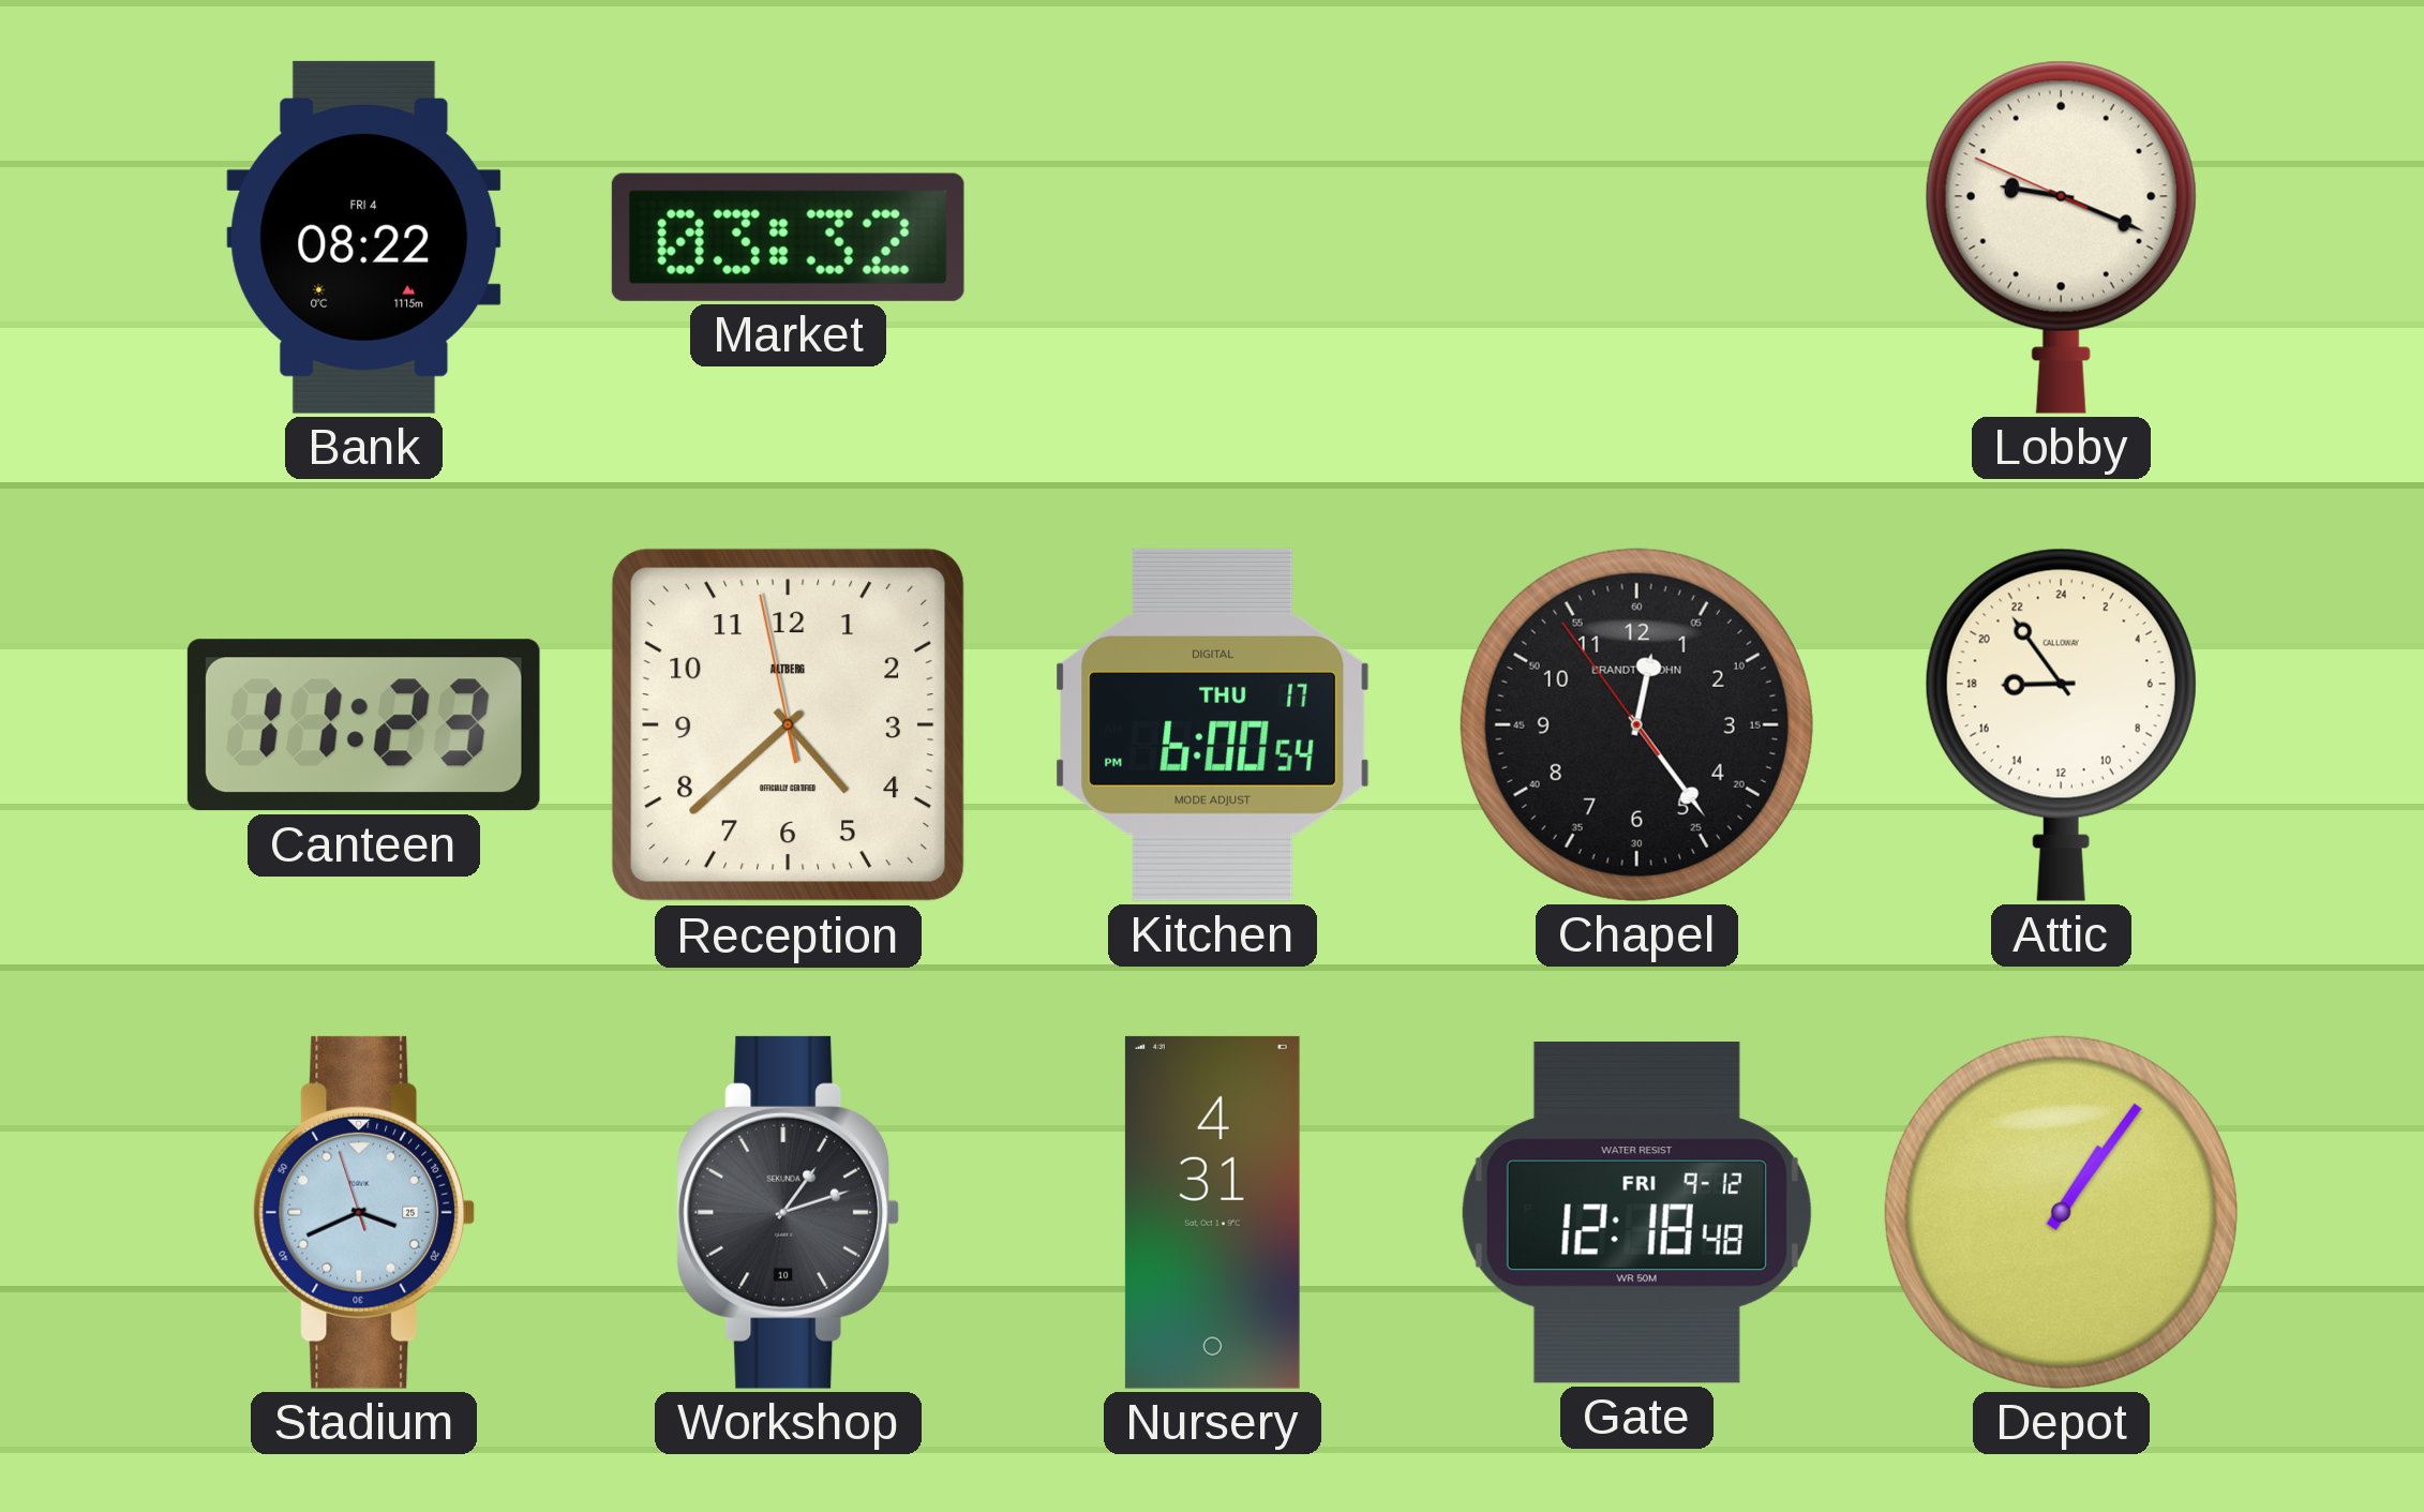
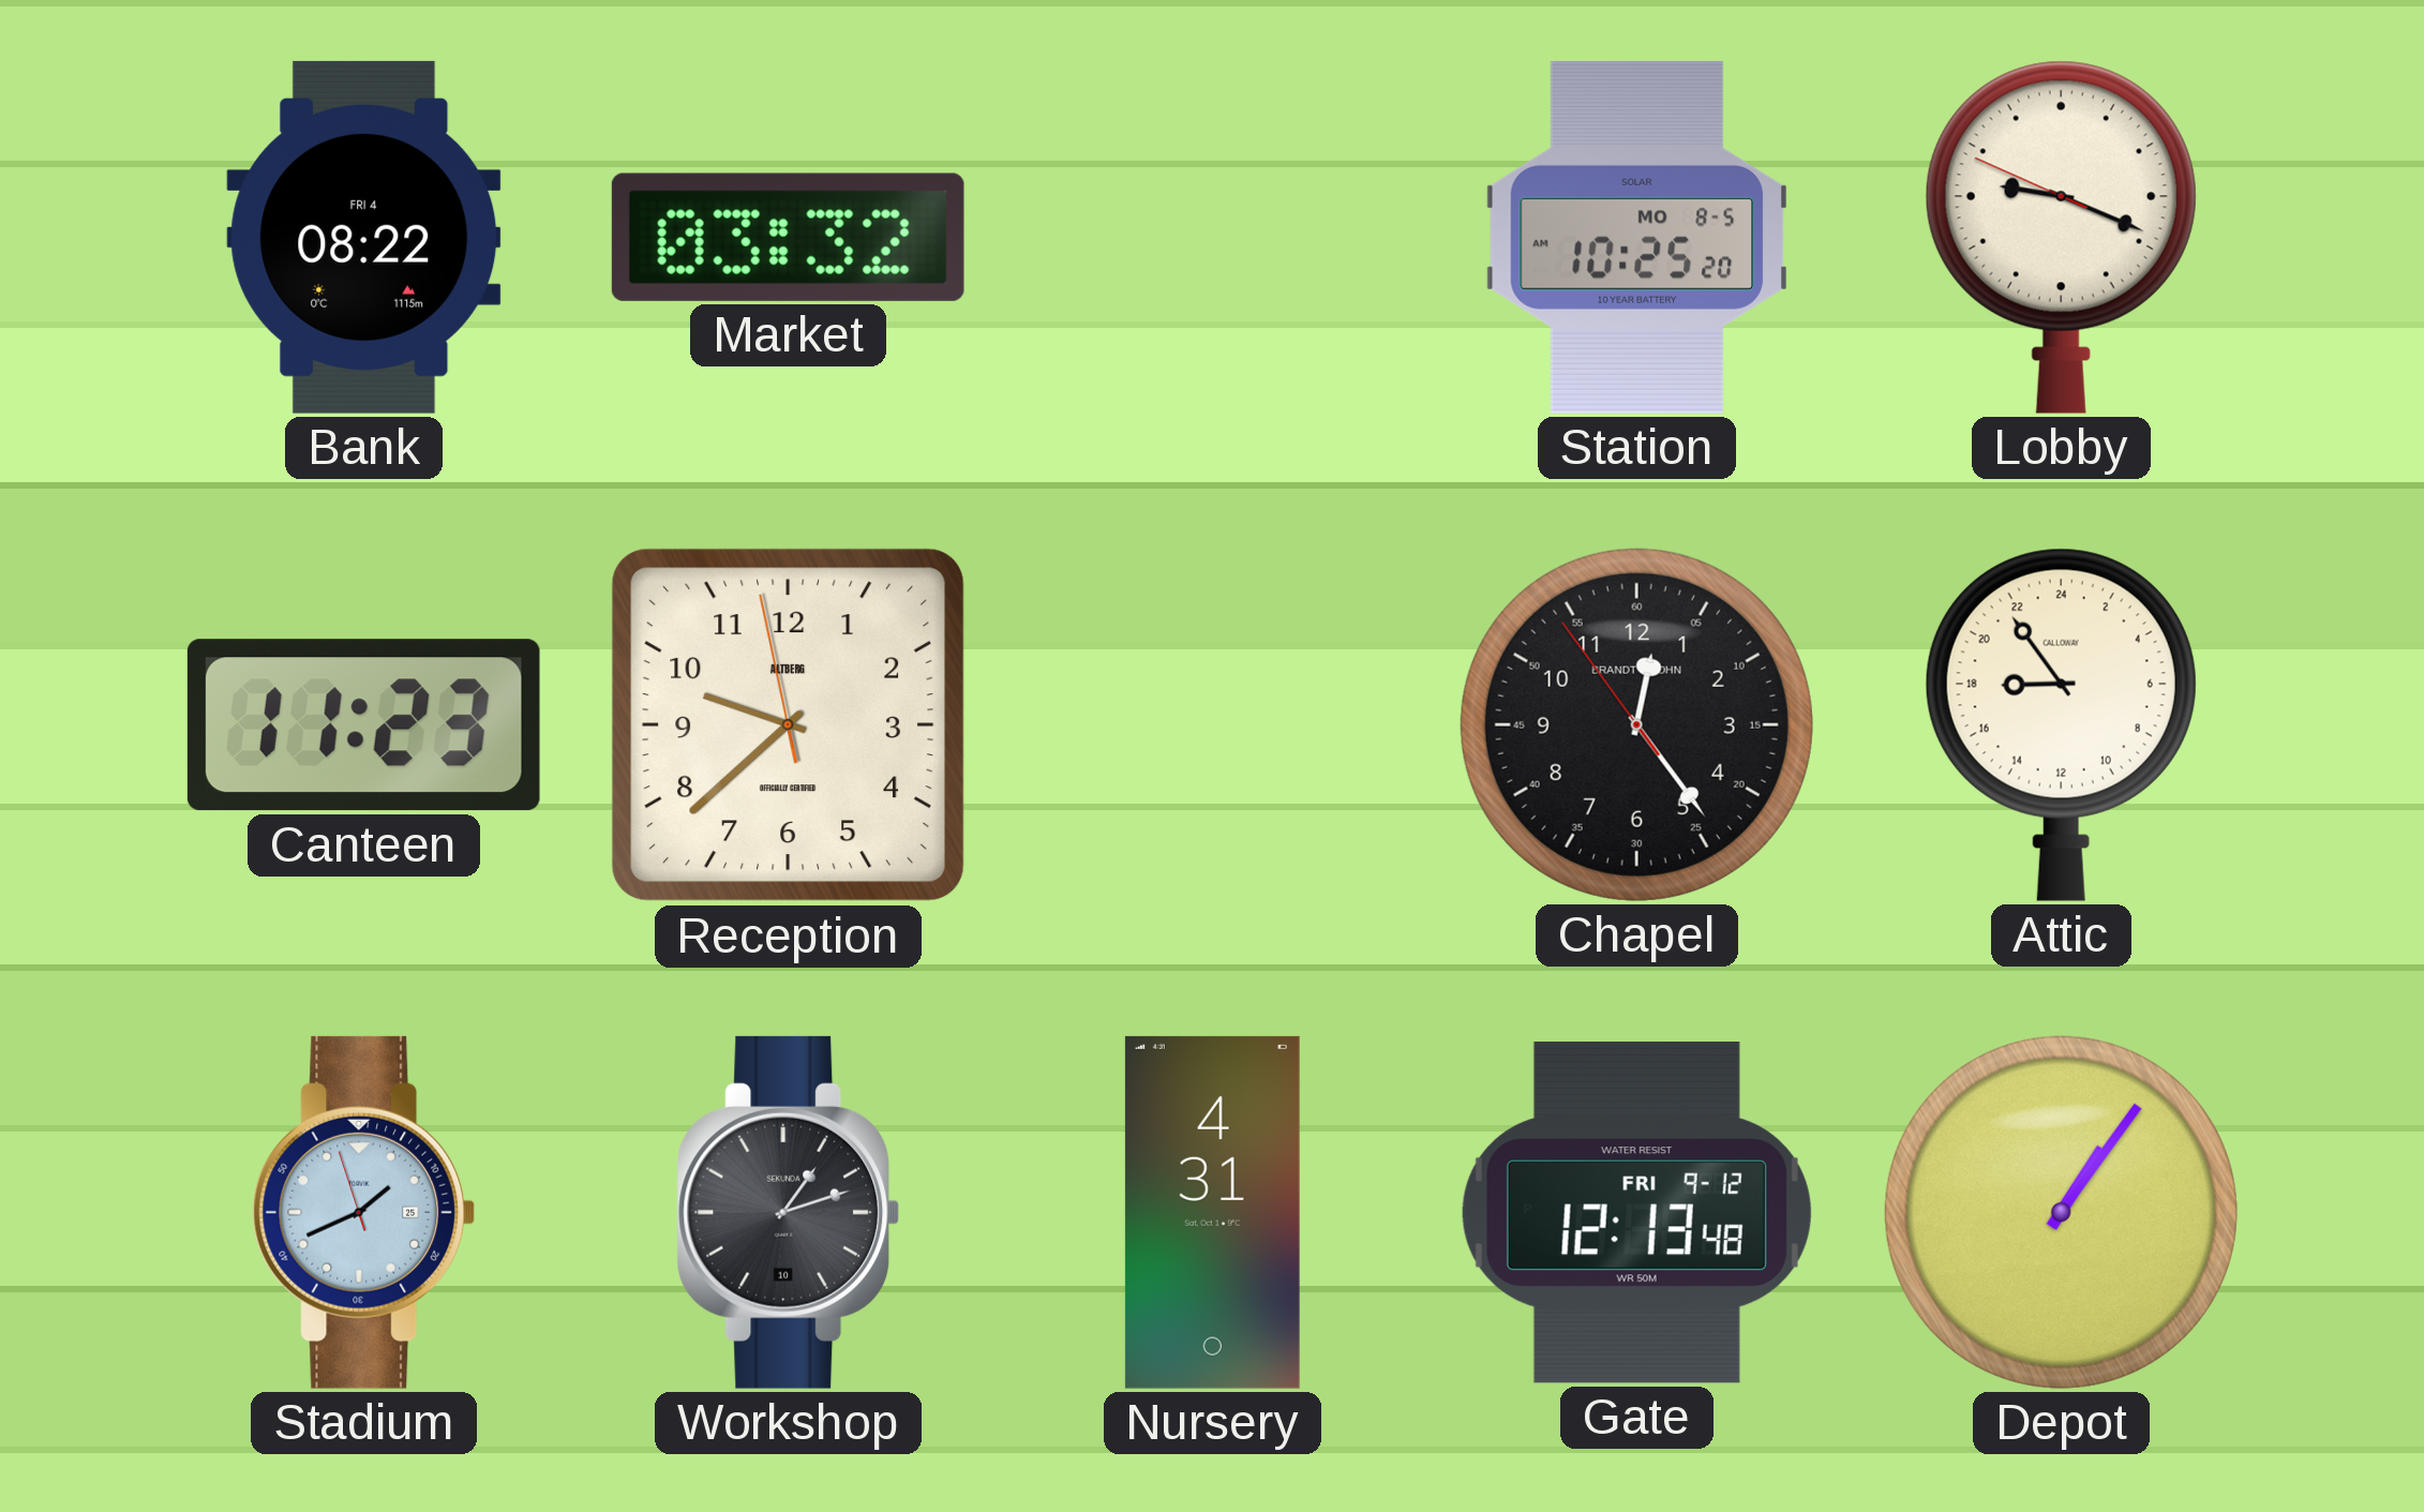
Station: none -> 10:25 (1636, 237)
Reception: 4:37 -> 9:37 (789, 725)
Kitchen: 6:00 -> none (1213, 724)
Stadium: 3:40 -> 1:40 (364, 1212)
Gate: 12:18 -> 12:13 (1636, 1213)
